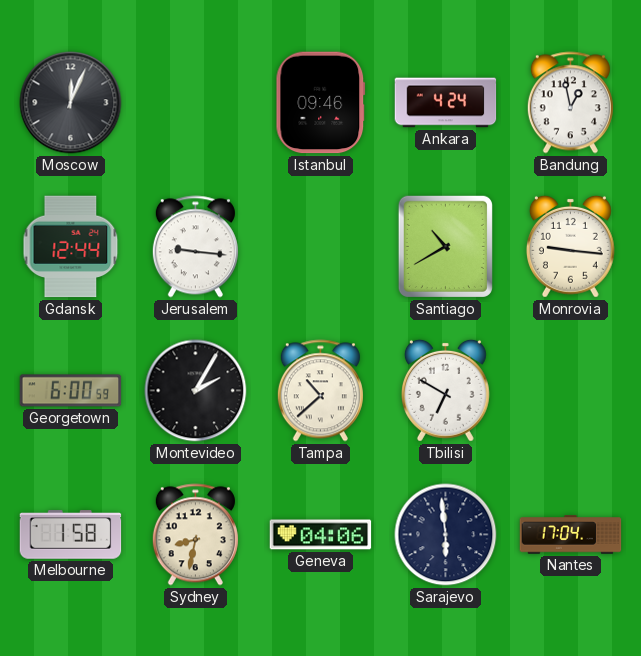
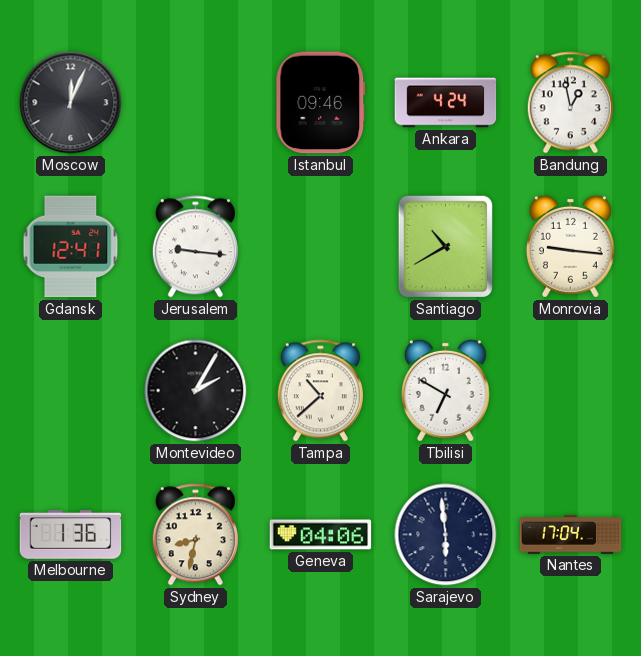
Gdansk: 12:44 -> 12:41 (71, 247)
Georgetown: 6:00 -> none (71, 391)
Melbourne: 1:58 -> 1:36 (71, 535)
